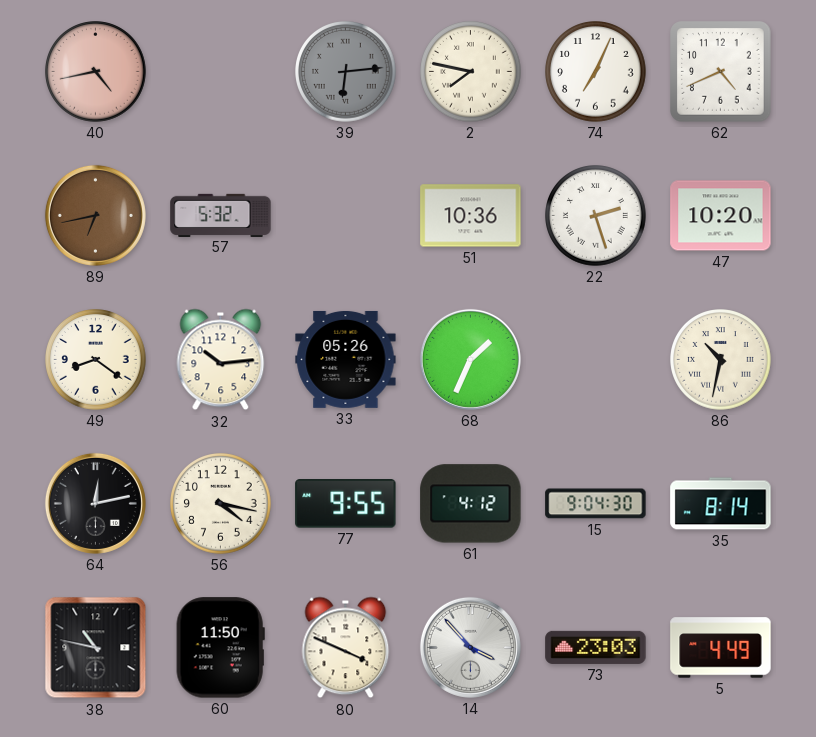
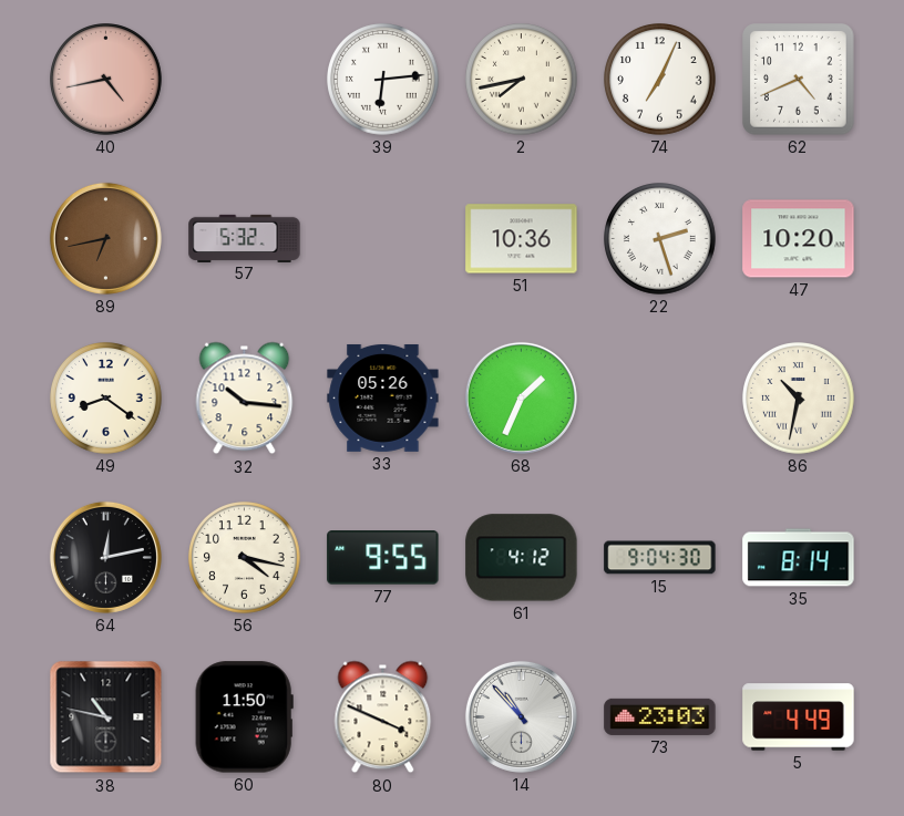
39 dial: grey -> white (383, 80)
2: 7:47 -> 7:43 (522, 80)
32: 10:14 -> 10:16 (245, 399)
14: 3:53 -> 10:53 (521, 716)
